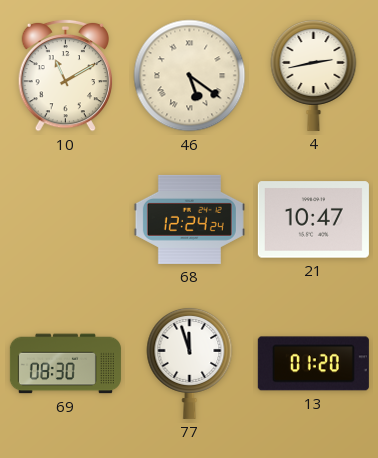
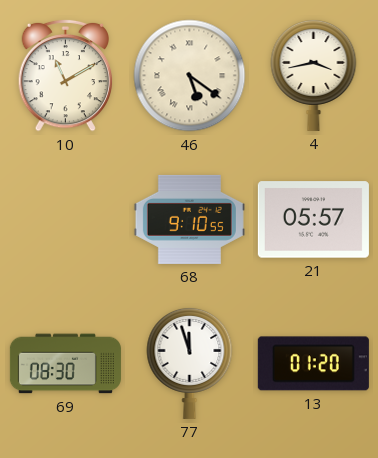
4: 2:43 -> 3:43 (314, 75)
68: 12:24 -> 9:10 (189, 219)
21: 10:47 -> 05:57 (313, 220)
